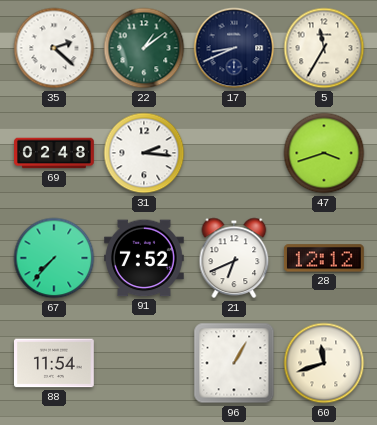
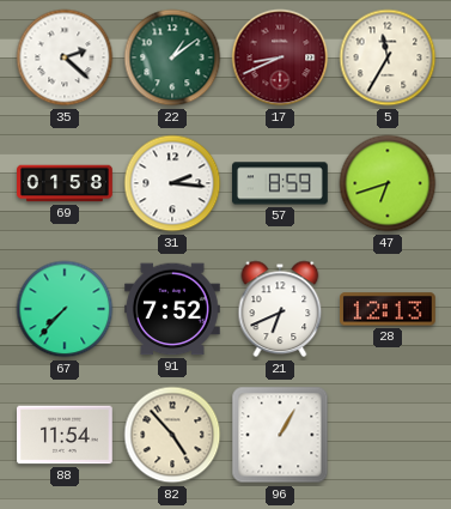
17 dial: navy -> burgundy (280, 57)
69: 02:48 -> 01:58 (65, 183)
57: none -> 8:59 (281, 183)
47: 3:42 -> 6:42 (388, 183)
28: 12:12 -> 12:13 (389, 309)
82: none -> 4:53 (172, 435)
60: 11:42 -> none (324, 363)
